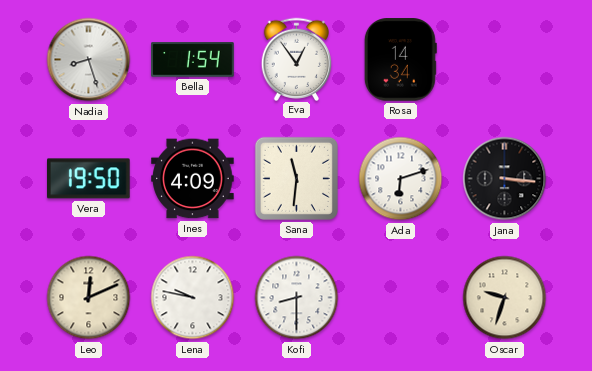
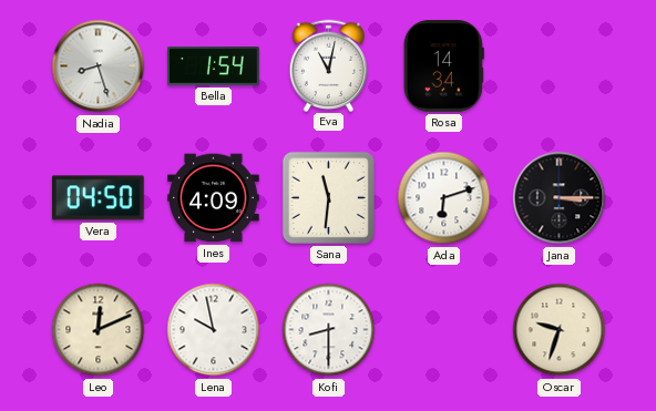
Eva: 12:54 -> 11:02 (329, 65)
Vera: 19:50 -> 04:50 (99, 198)
Jana: 3:16 -> 3:15 (560, 198)
Lena: 9:47 -> 9:58 (214, 330)
